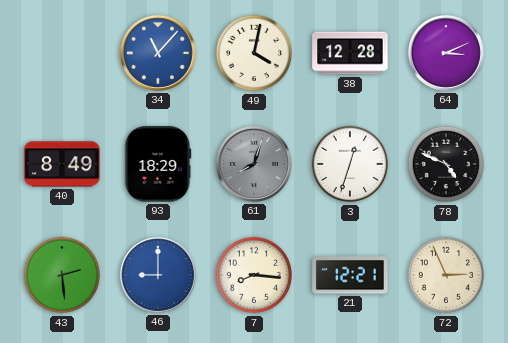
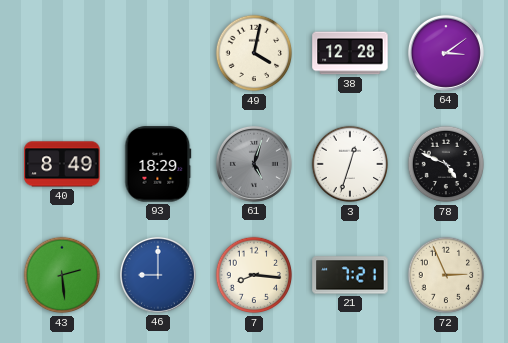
34: 11:07 -> none (158, 53)
64: 3:11 -> 3:09 (446, 53)
61: 8:03 -> 5:03 (254, 164)
21: 12:21 -> 7:21 (350, 275)
